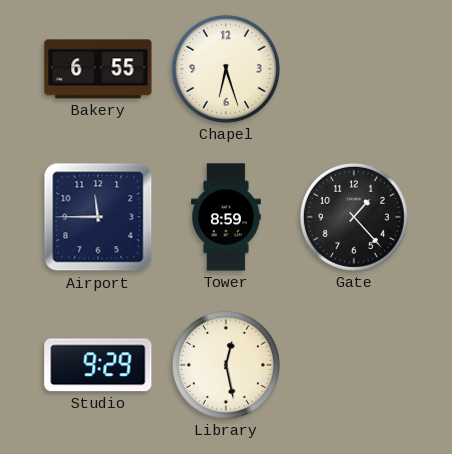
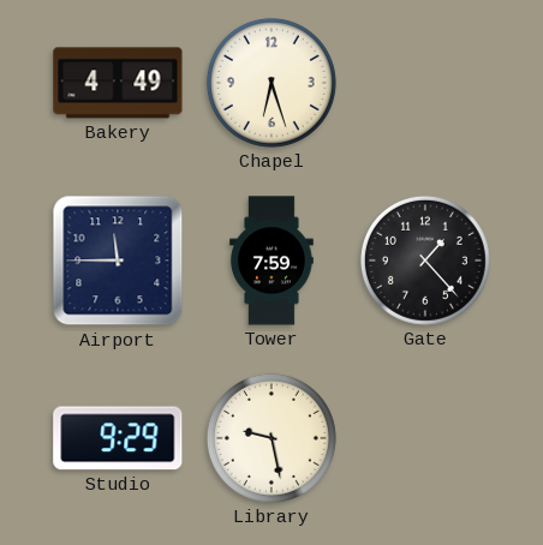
Bakery: 6:55 -> 4:49 (118, 83)
Tower: 8:59 -> 7:59 (271, 260)
Library: 12:28 -> 9:28 (271, 438)
